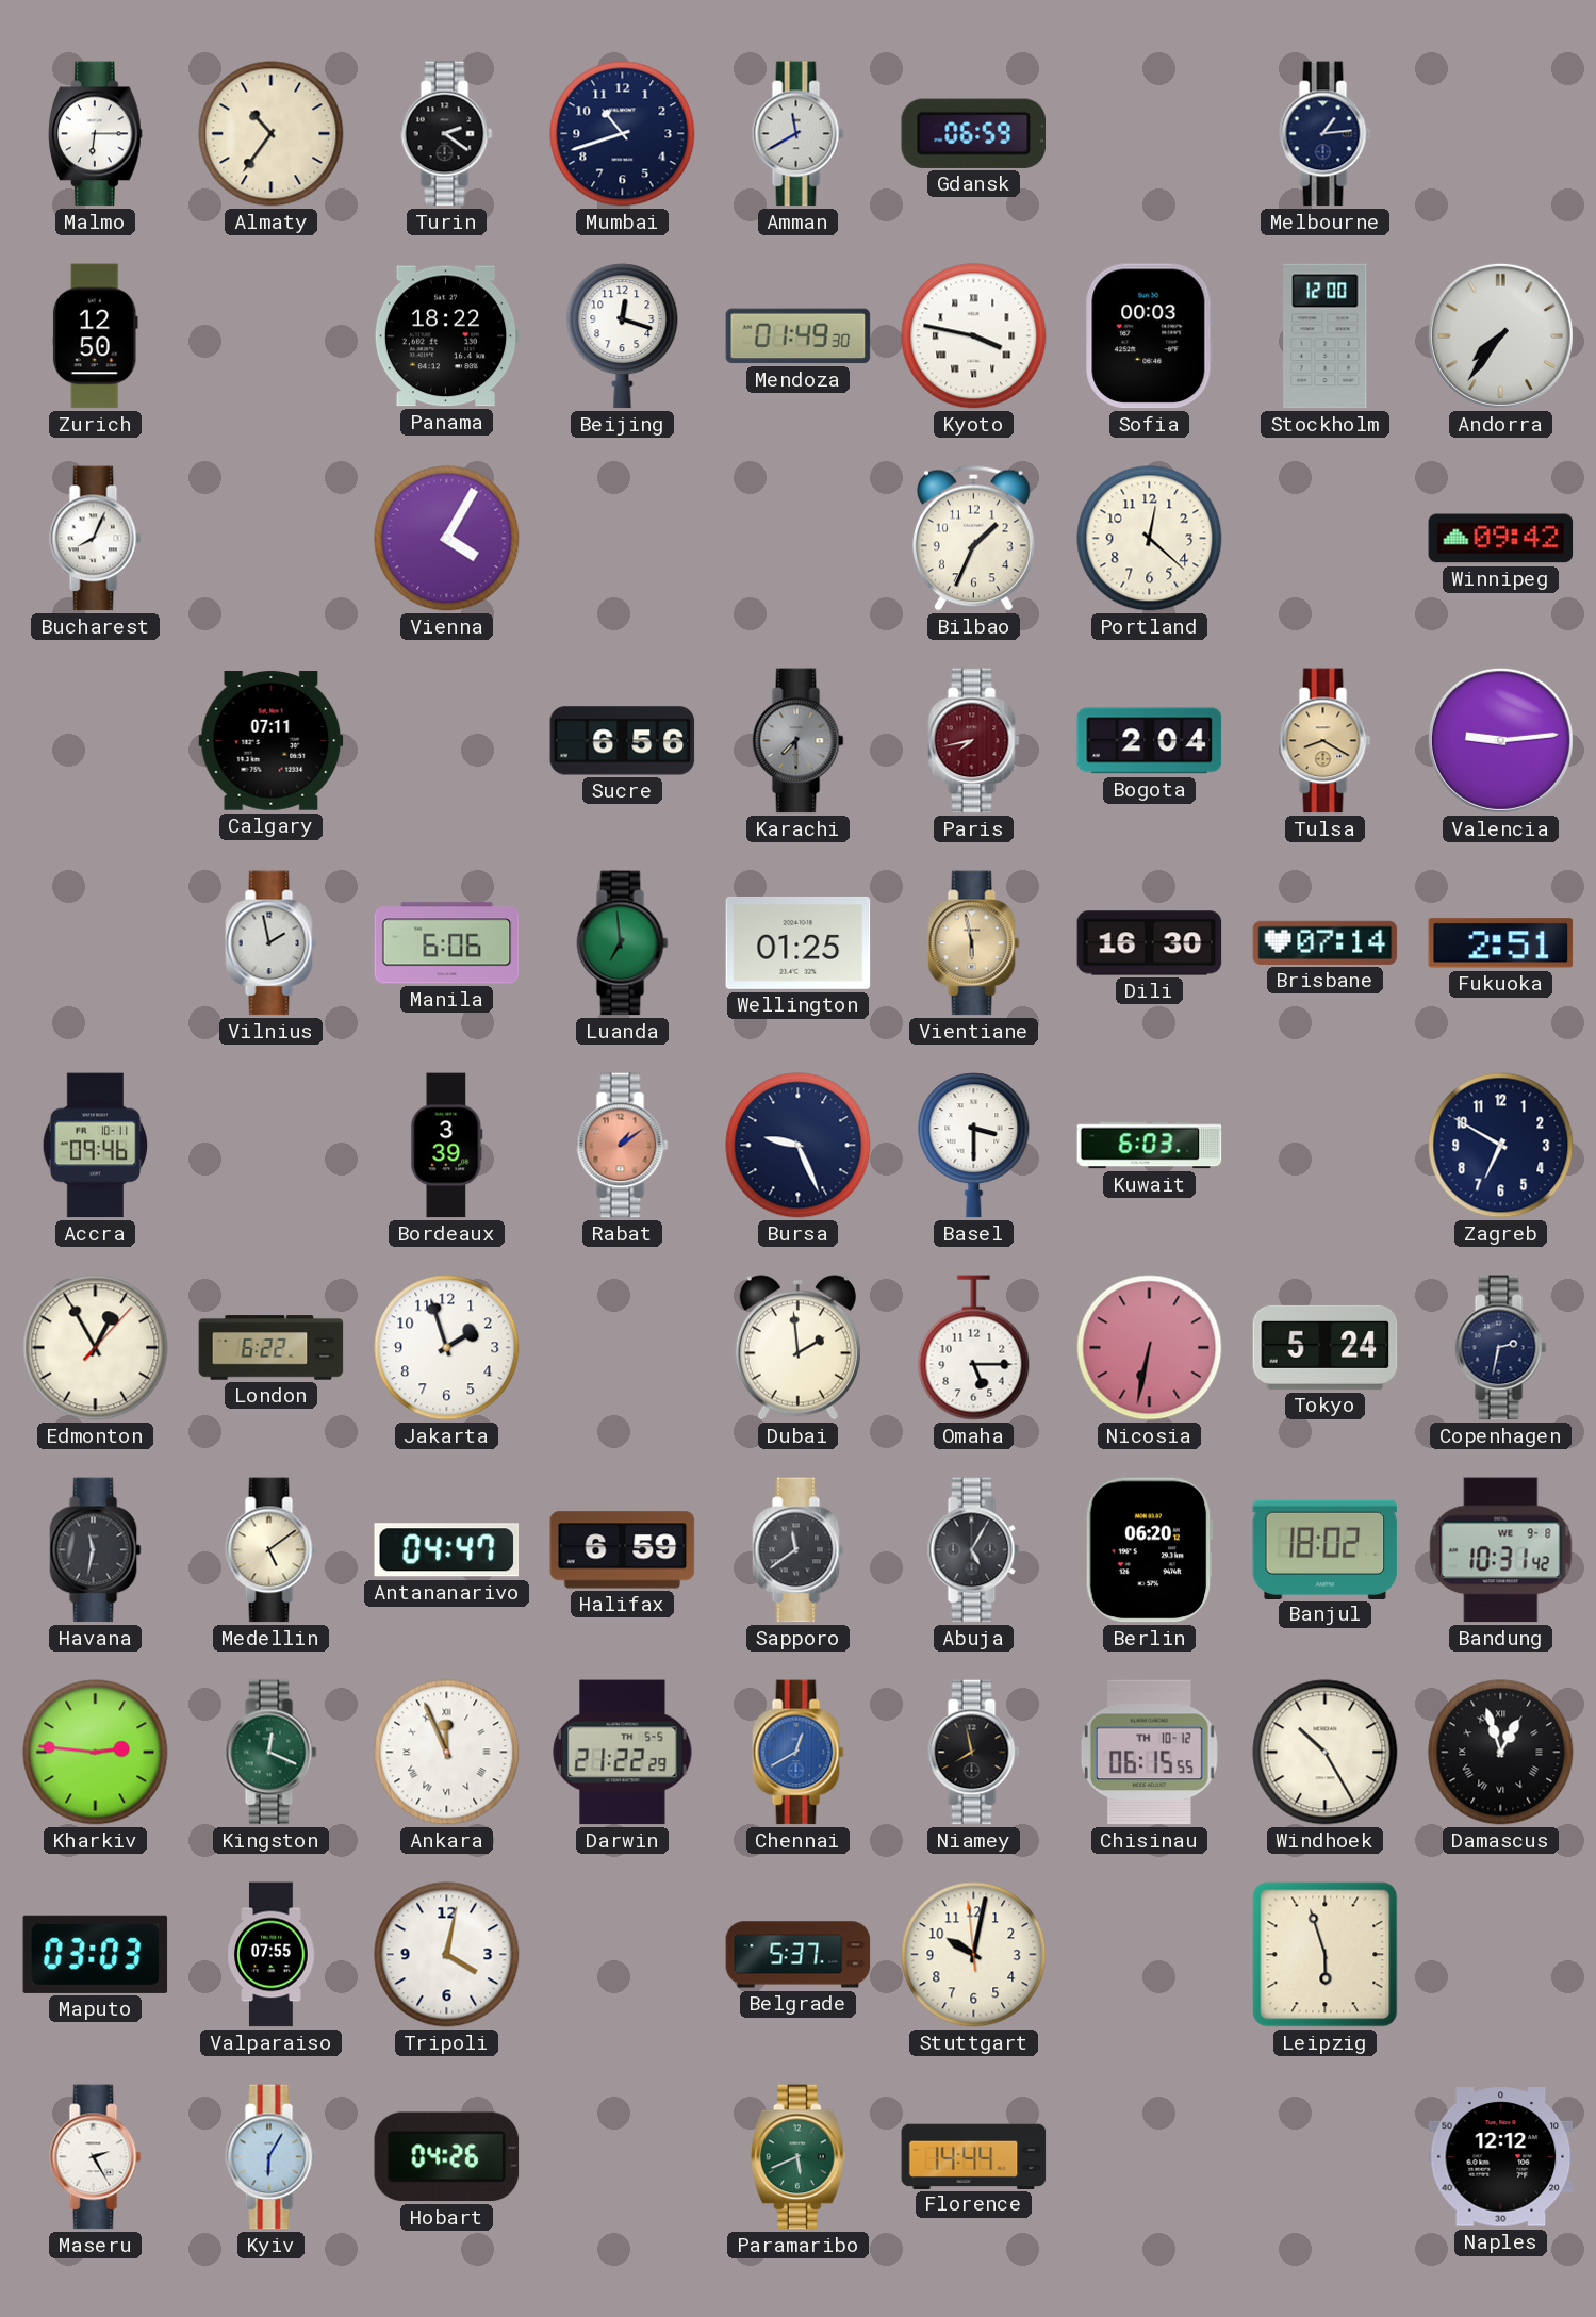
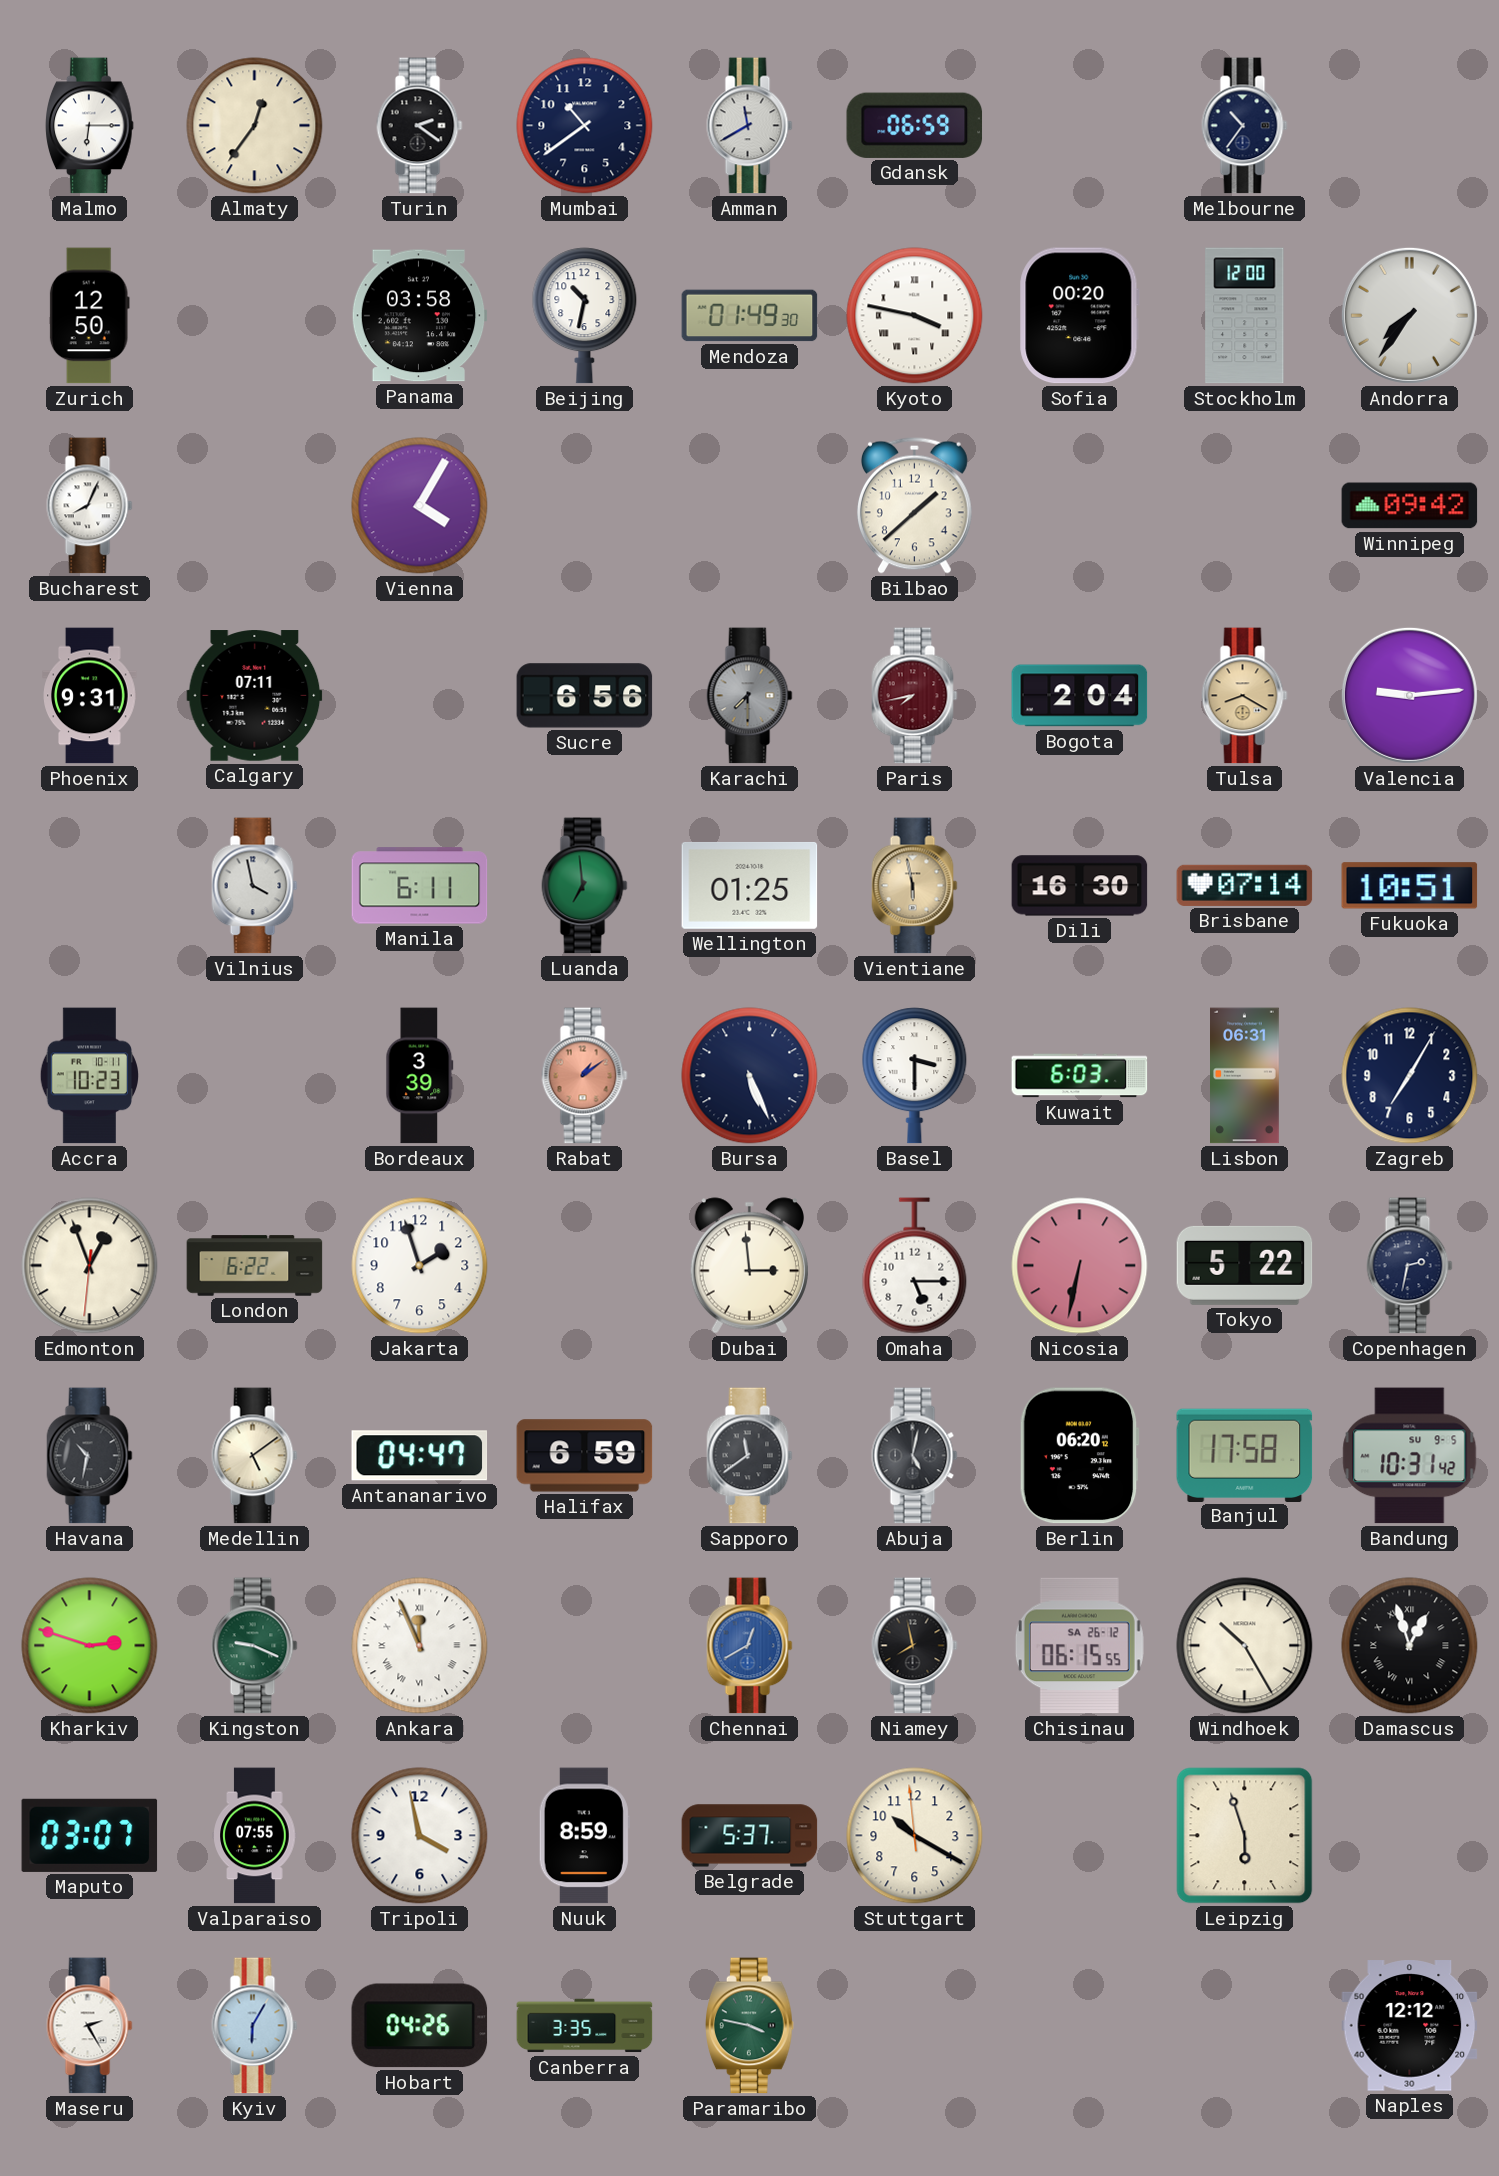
Almaty: 10:36 -> 12:36 (255, 126)
Mumbai: 10:42 -> 10:39 (585, 126)
Melbourne: 1:14 -> 10:36 (1245, 126)
Panama: 18:22 -> 03:58 (419, 316)
Beijing: 12:18 -> 10:32 (585, 316)
Sofia: 00:03 -> 00:20 (1080, 316)
Bilbao: 1:34 -> 1:38 (914, 505)
Portland: 12:22 -> none (1150, 539)
Phoenix: none -> 9:31 (90, 696)
Vilnius: 1:58 -> 3:58 (255, 886)
Manila: 6:06 -> 6:11 (420, 886)
Fukuoka: 2:51 -> 10:51 (1410, 886)
Accra: 09:46 -> 10:23 (89, 1076)
Bursa: 9:26 -> 5:26 (750, 1076)
Lisbon: none -> 06:31 (1245, 1076)
Zagreb: 6:50 -> 7:05 (1410, 1076)
Edmonton: 12:55 -> 12:56 (90, 1266)
Dubai: 1:59 -> 2:59 (749, 1266)
Tokyo: 5:24 -> 5:22 (1245, 1265)
Havana: 11:32 -> 10:32 (90, 1456)
Abuja: 5:05 -> 5:02 (915, 1456)
Banjul: 18:02 -> 17:58 (1245, 1455)
Bandung date: WE 9-8 -> SU 9-5 (1410, 1456)
Kharkiv: 2:46 -> 2:48 (90, 1646)
Kingston: 12:19 -> 9:19 (255, 1646)
Darwin: 21:22 -> none (623, 1753)
Chisinau date: TH 10-12 -> SA 26-12 (1079, 1646)
Maputo: 03:03 -> 03:07 (90, 1835)
Tripoli: 4:02 -> 3:58 (420, 1836)
Nuuk: none -> 8:59 (584, 1836)
Stuttgart: 10:01 -> 10:19 (915, 1836)
Canberra: none -> 3:35 (585, 2026)
Paramaribo: 5:41 -> 3:47 (750, 2026)
Florence: 14:44 -> none (974, 2156)
